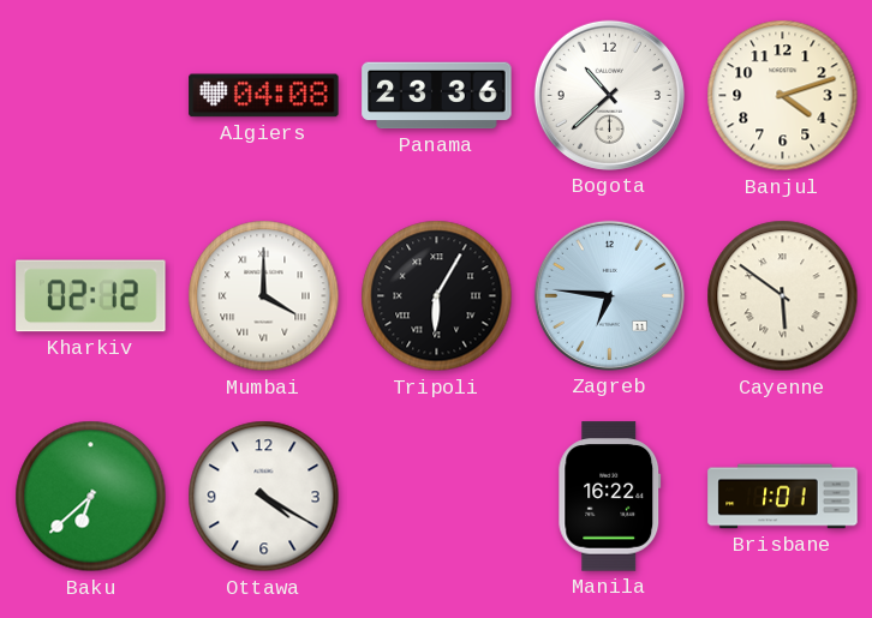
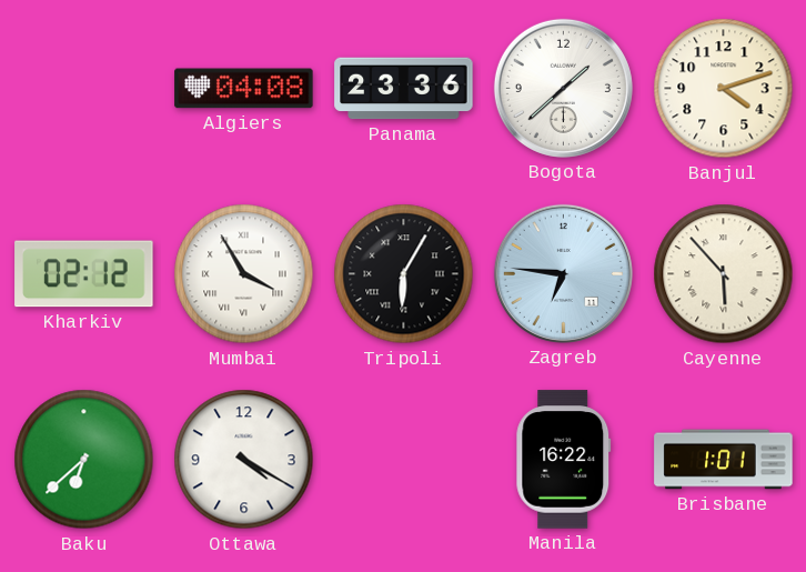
Bogota: 10:38 -> 1:38 (563, 88)
Mumbai: 4:00 -> 3:55 (244, 274)
Cayenne: 5:51 -> 5:53 (724, 274)
